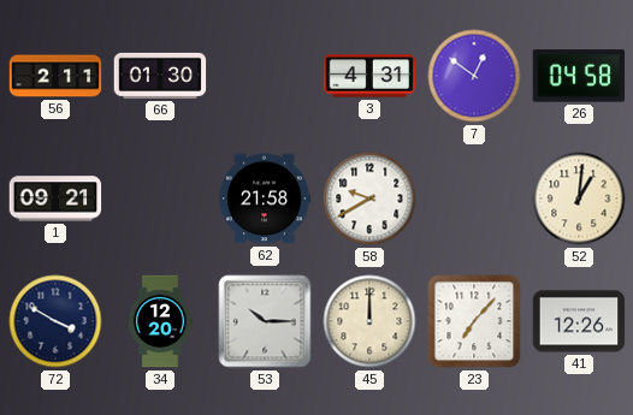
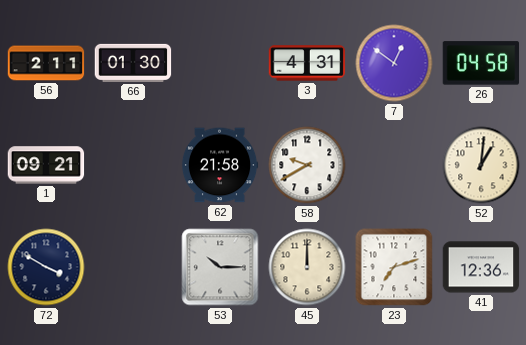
34: 12:20 -> none (160, 321)
23: 7:07 -> 7:12 (394, 267)
41: 12:26 -> 12:36 (481, 267)
